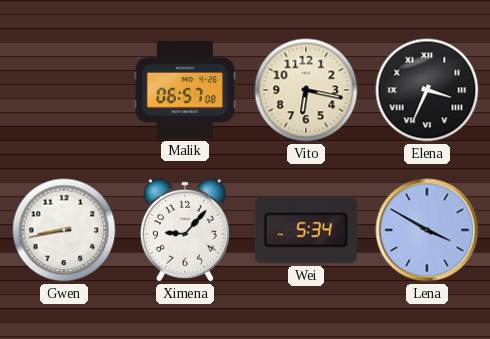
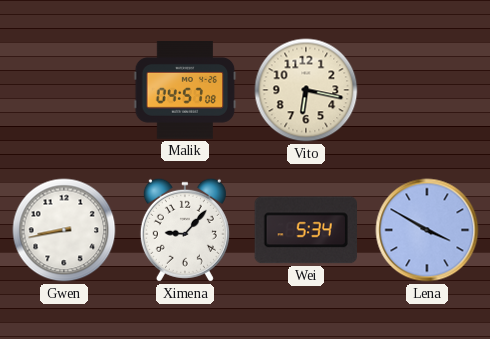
Malik: 06:57 -> 04:57 (185, 90)
Elena: 3:34 -> none (427, 90)
